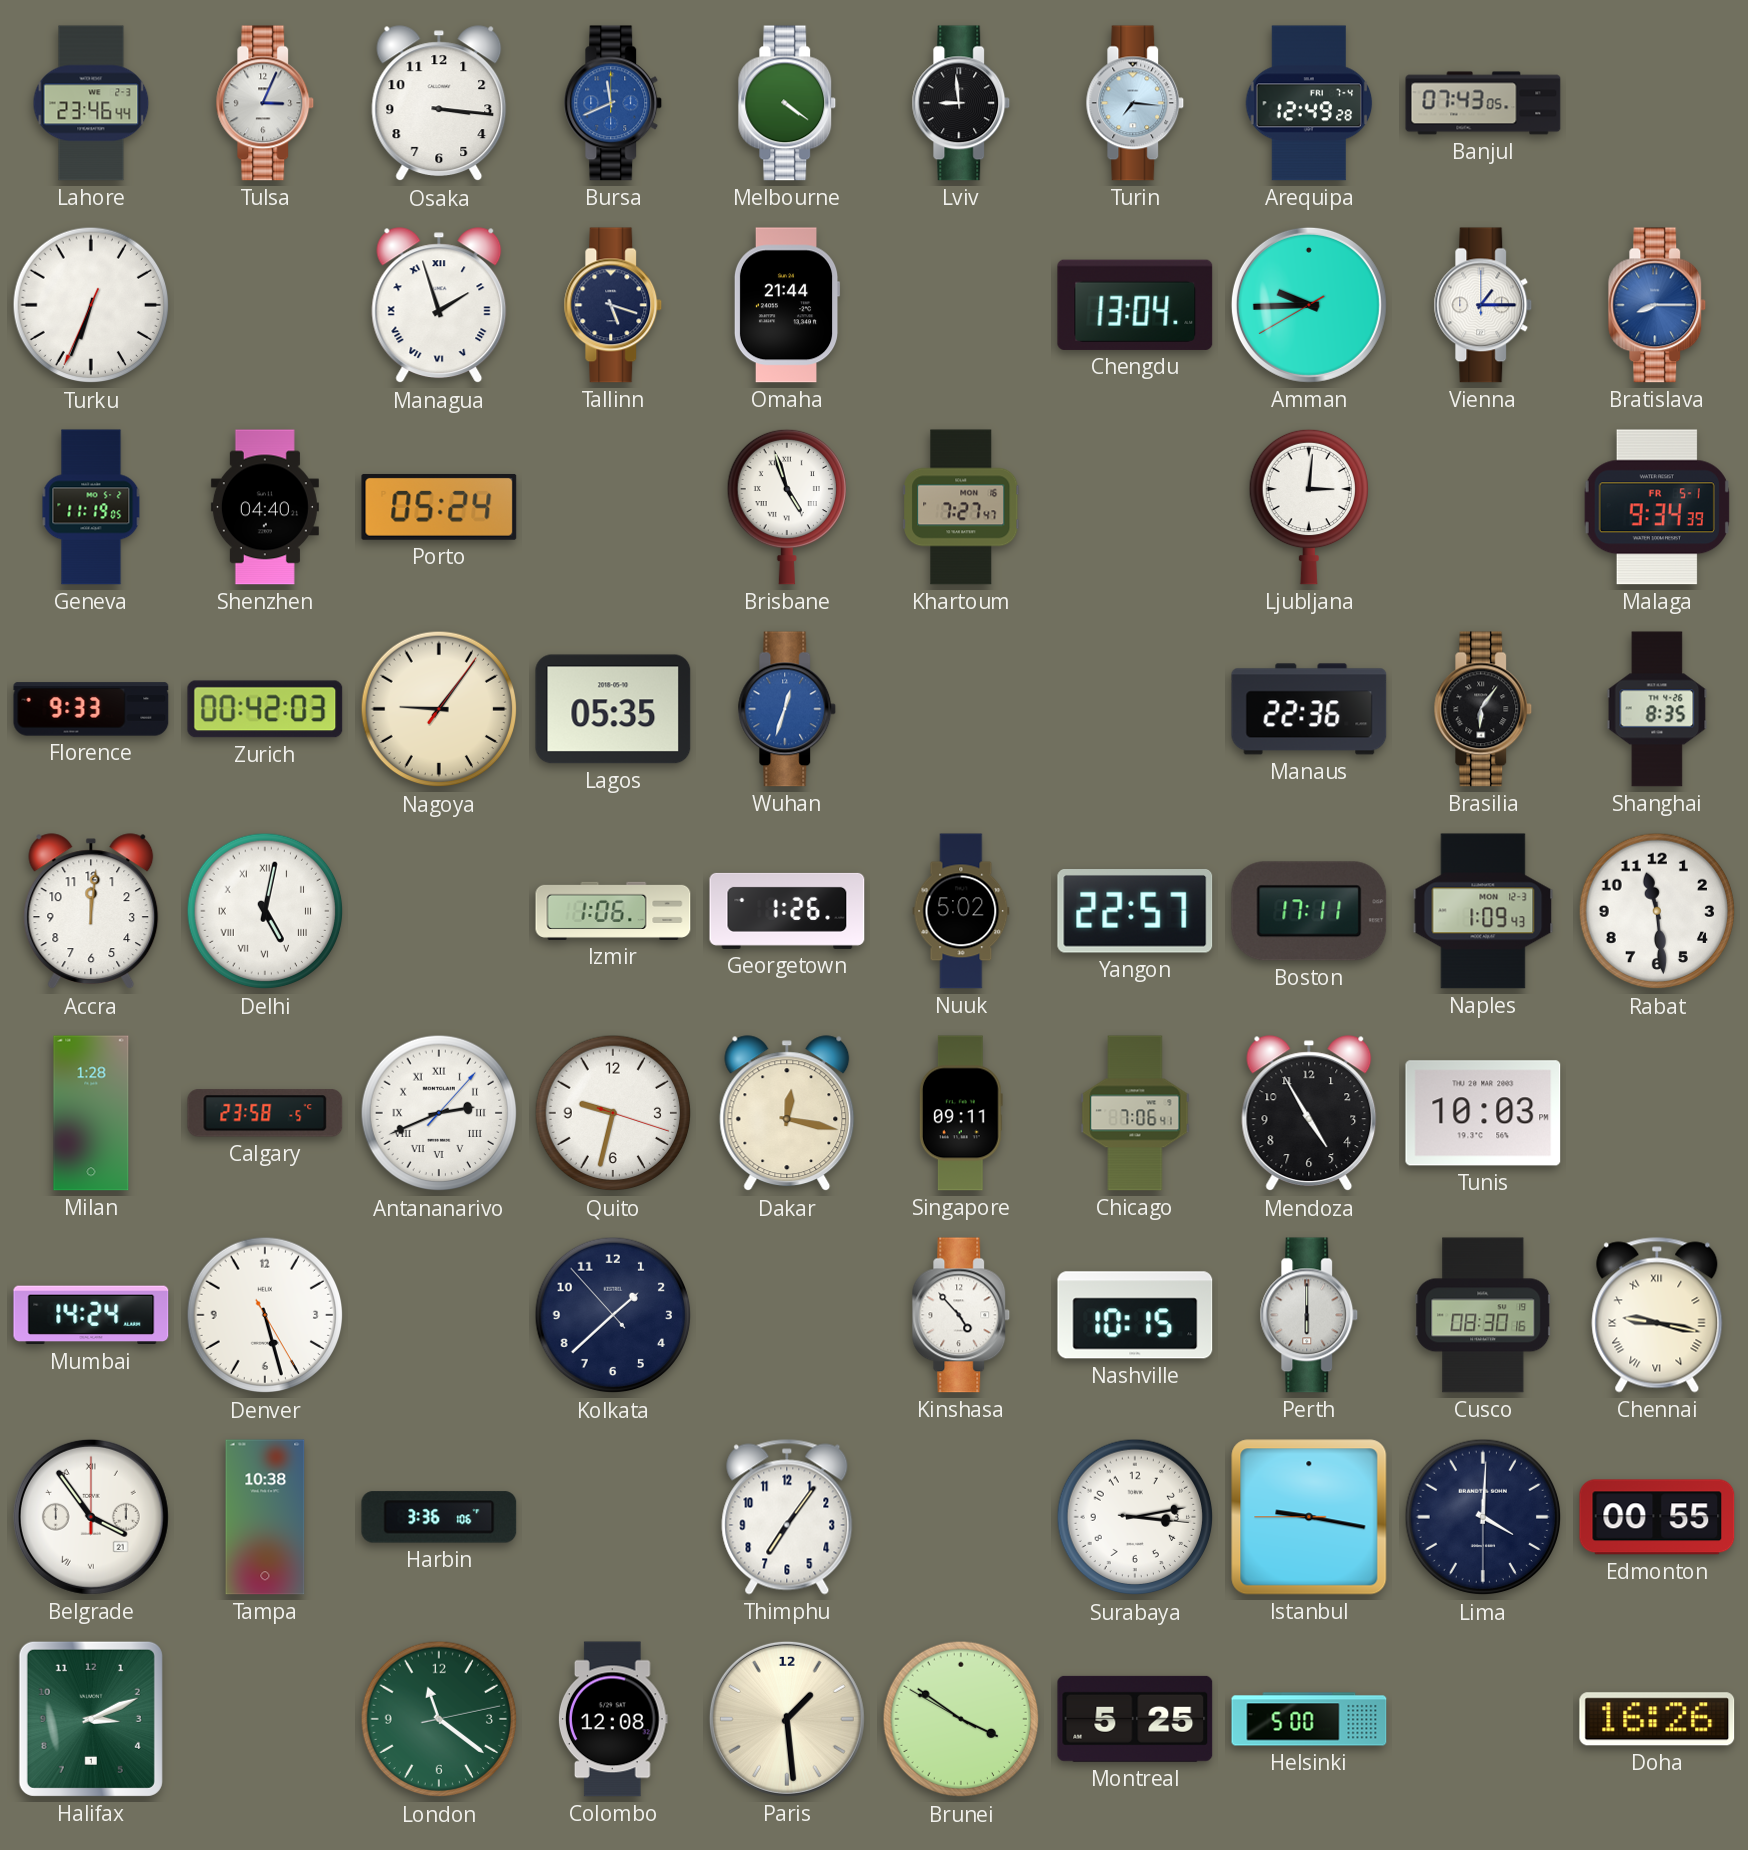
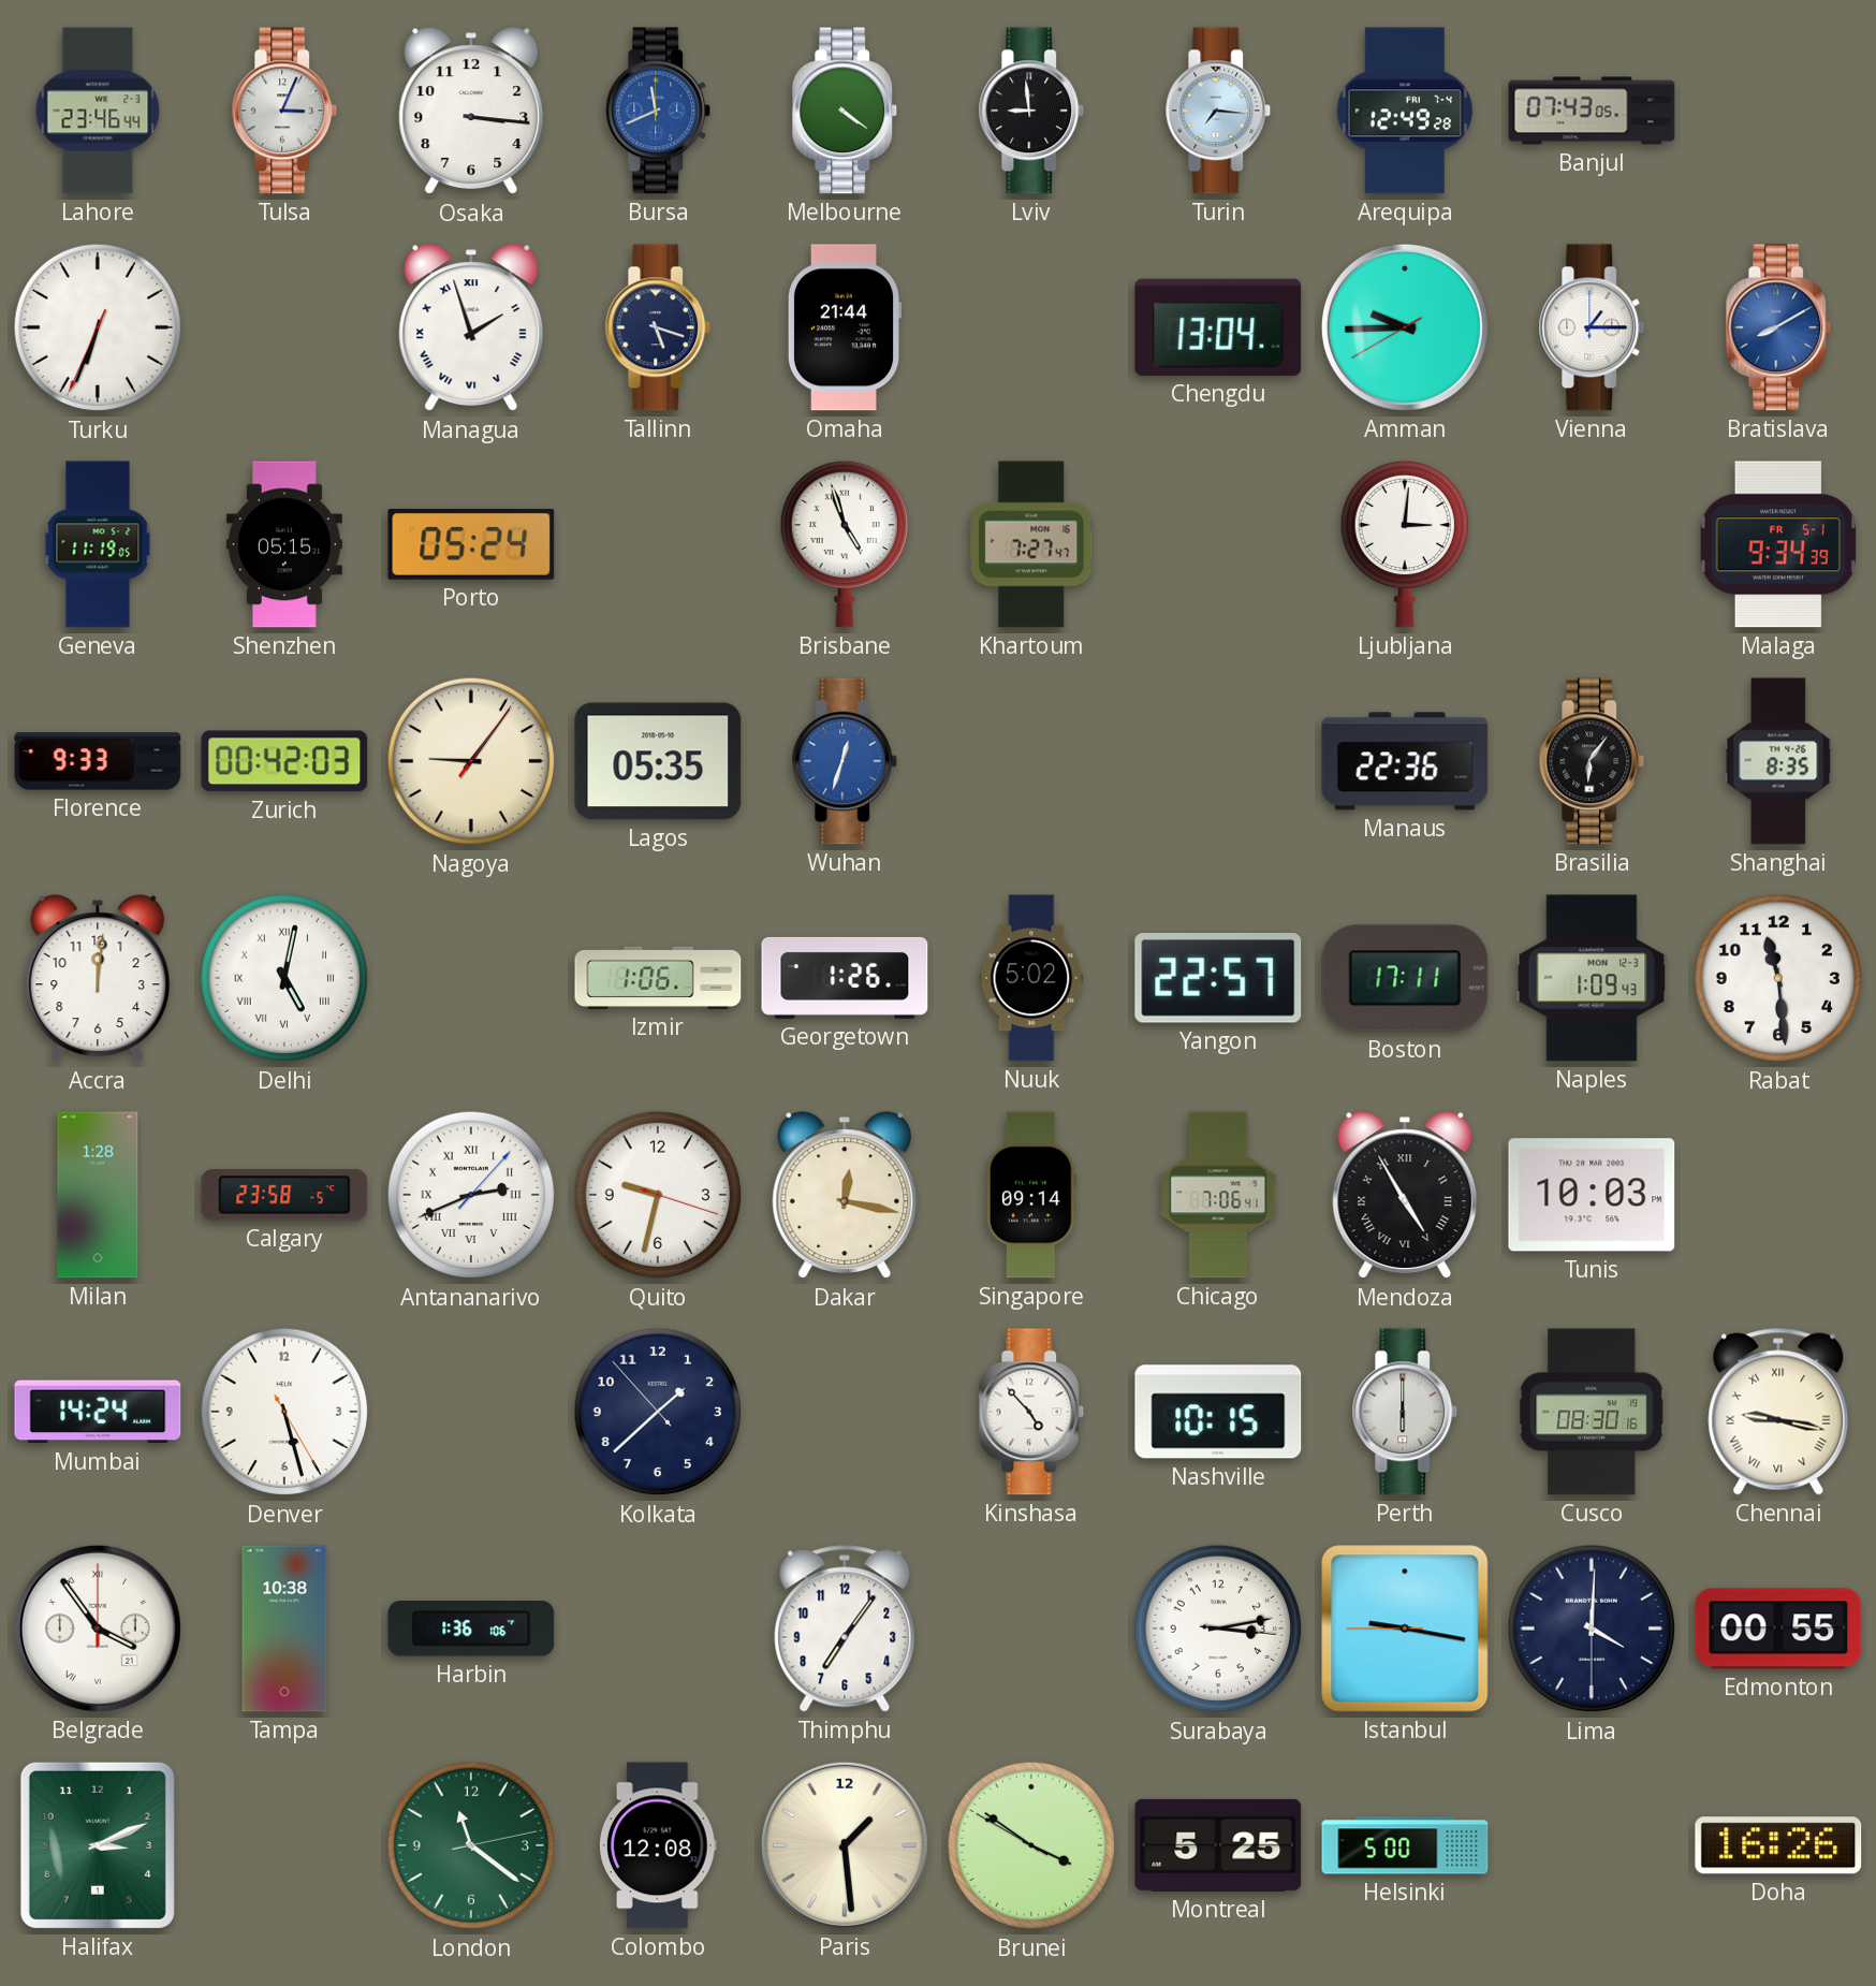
Bratislava: 8:15 -> 8:10 (1778, 327)
Shenzhen: 04:40 -> 05:15 (284, 544)
Singapore: 09:11 -> 09:14 (1031, 1195)
Mendoza numerals: Arabic -> Roman (1405, 1196)
Harbin: 3:36 -> 1:36 (471, 1629)
